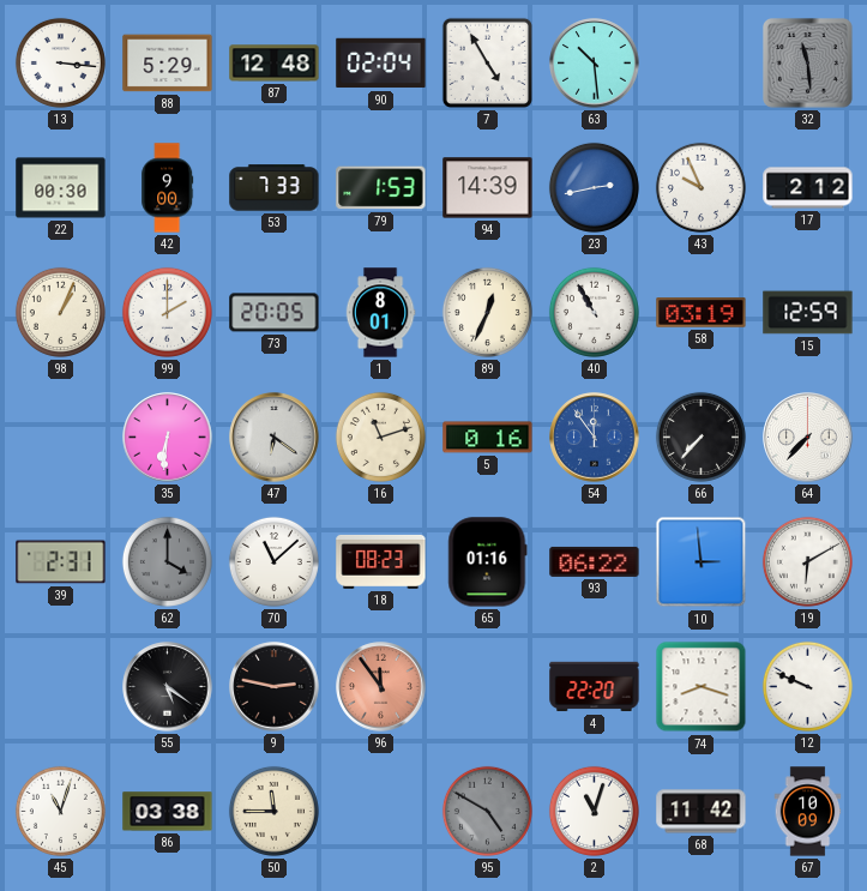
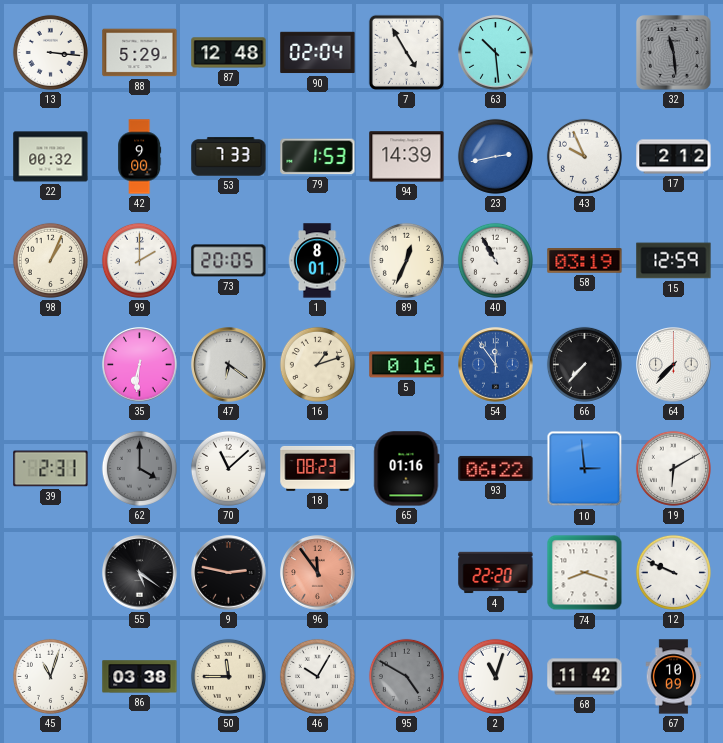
22: 00:30 -> 00:32 (51, 157)
16: 11:12 -> 1:12 (317, 364)
46: none -> 10:05 (317, 676)
